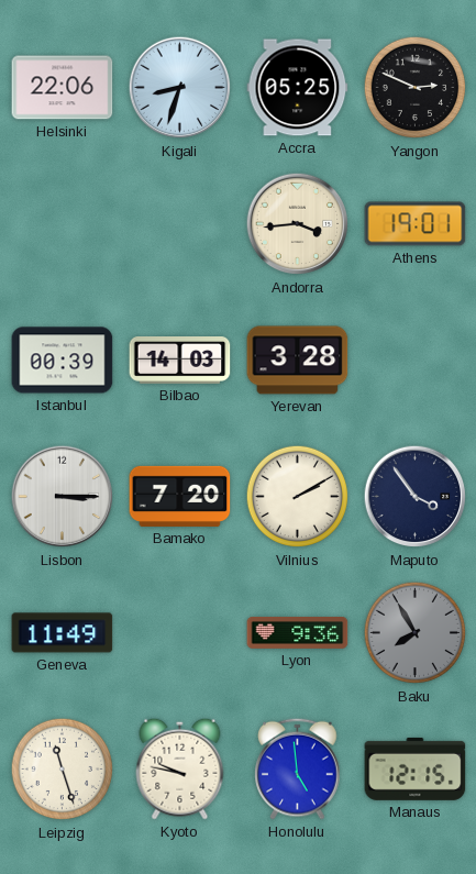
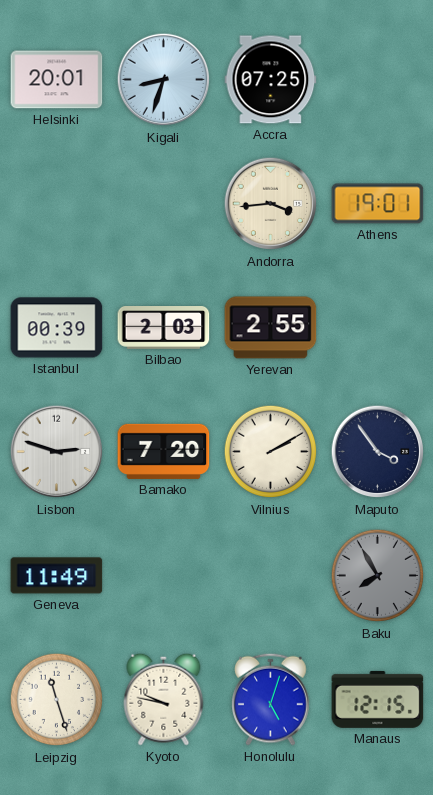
Helsinki: 22:06 -> 20:01 (57, 80)
Accra: 05:25 -> 07:25 (271, 80)
Yangon: 2:49 -> none (416, 88)
Bilbao: 14:03 -> 2:03 (164, 328)
Yerevan: 3:28 -> 2:55 (271, 328)
Lisbon: 3:15 -> 2:48 (57, 452)
Lyon: 9:36 -> none (298, 633)
Honolulu: 4:59 -> 5:03 (271, 699)
